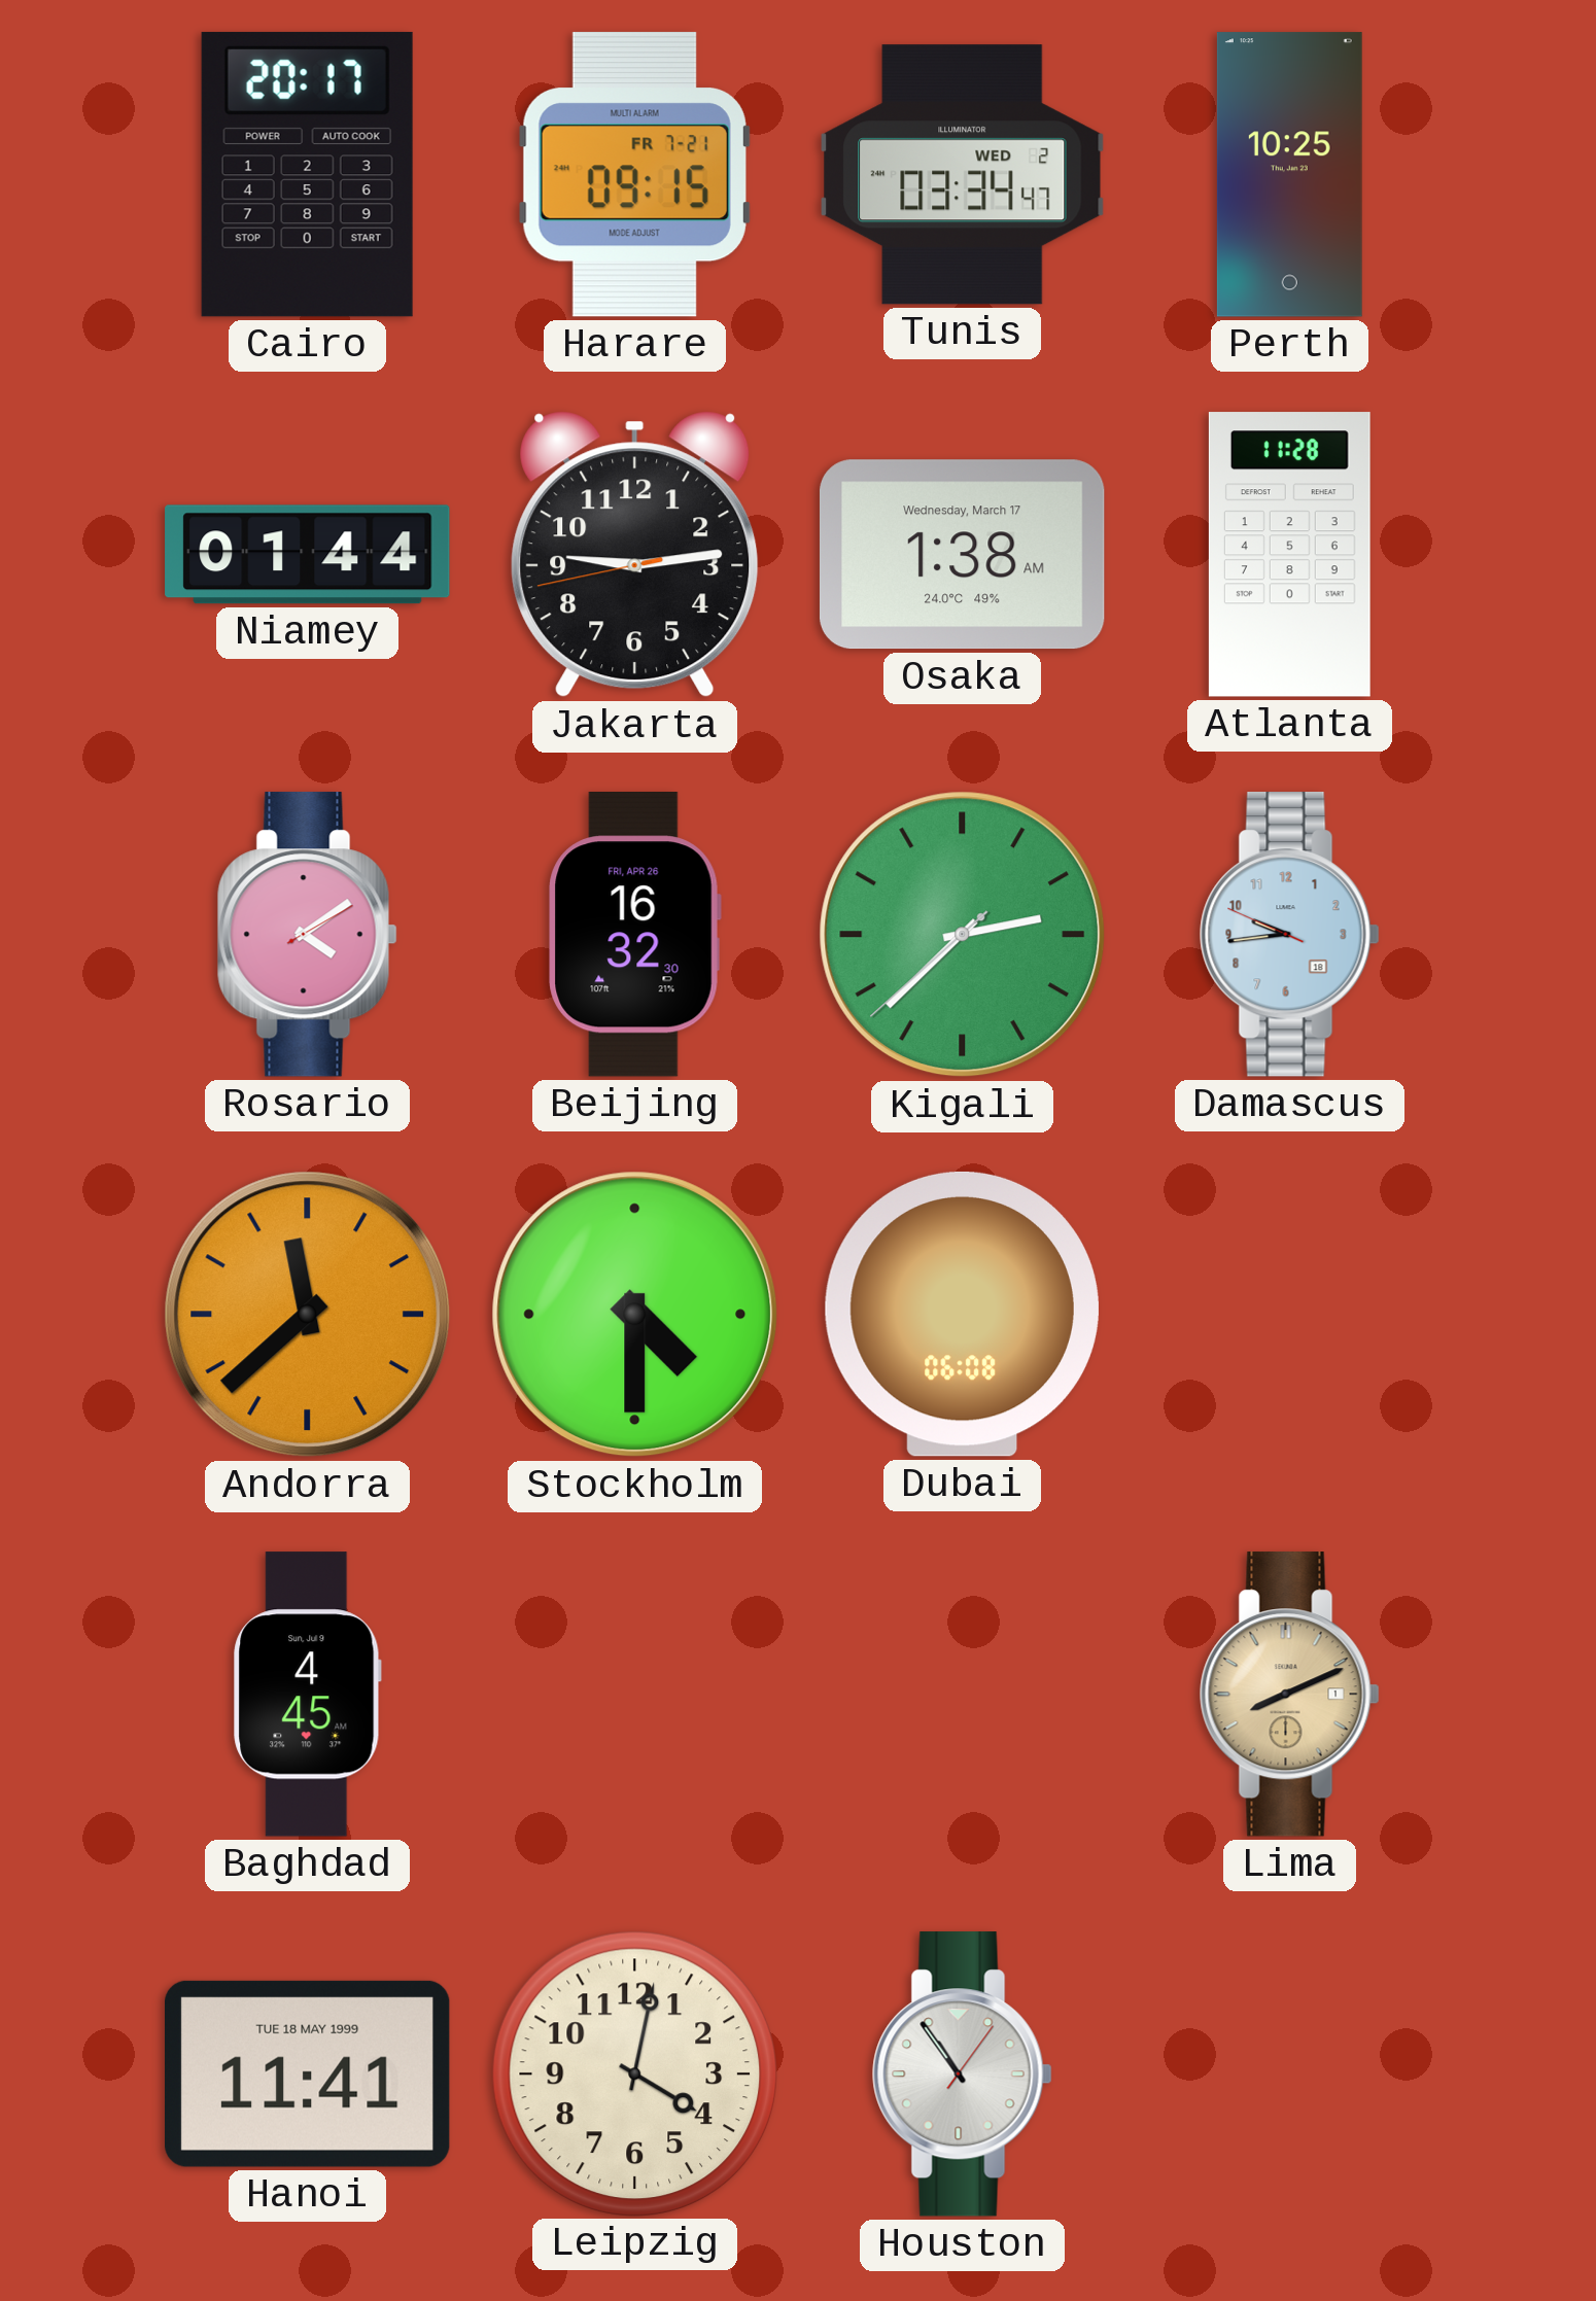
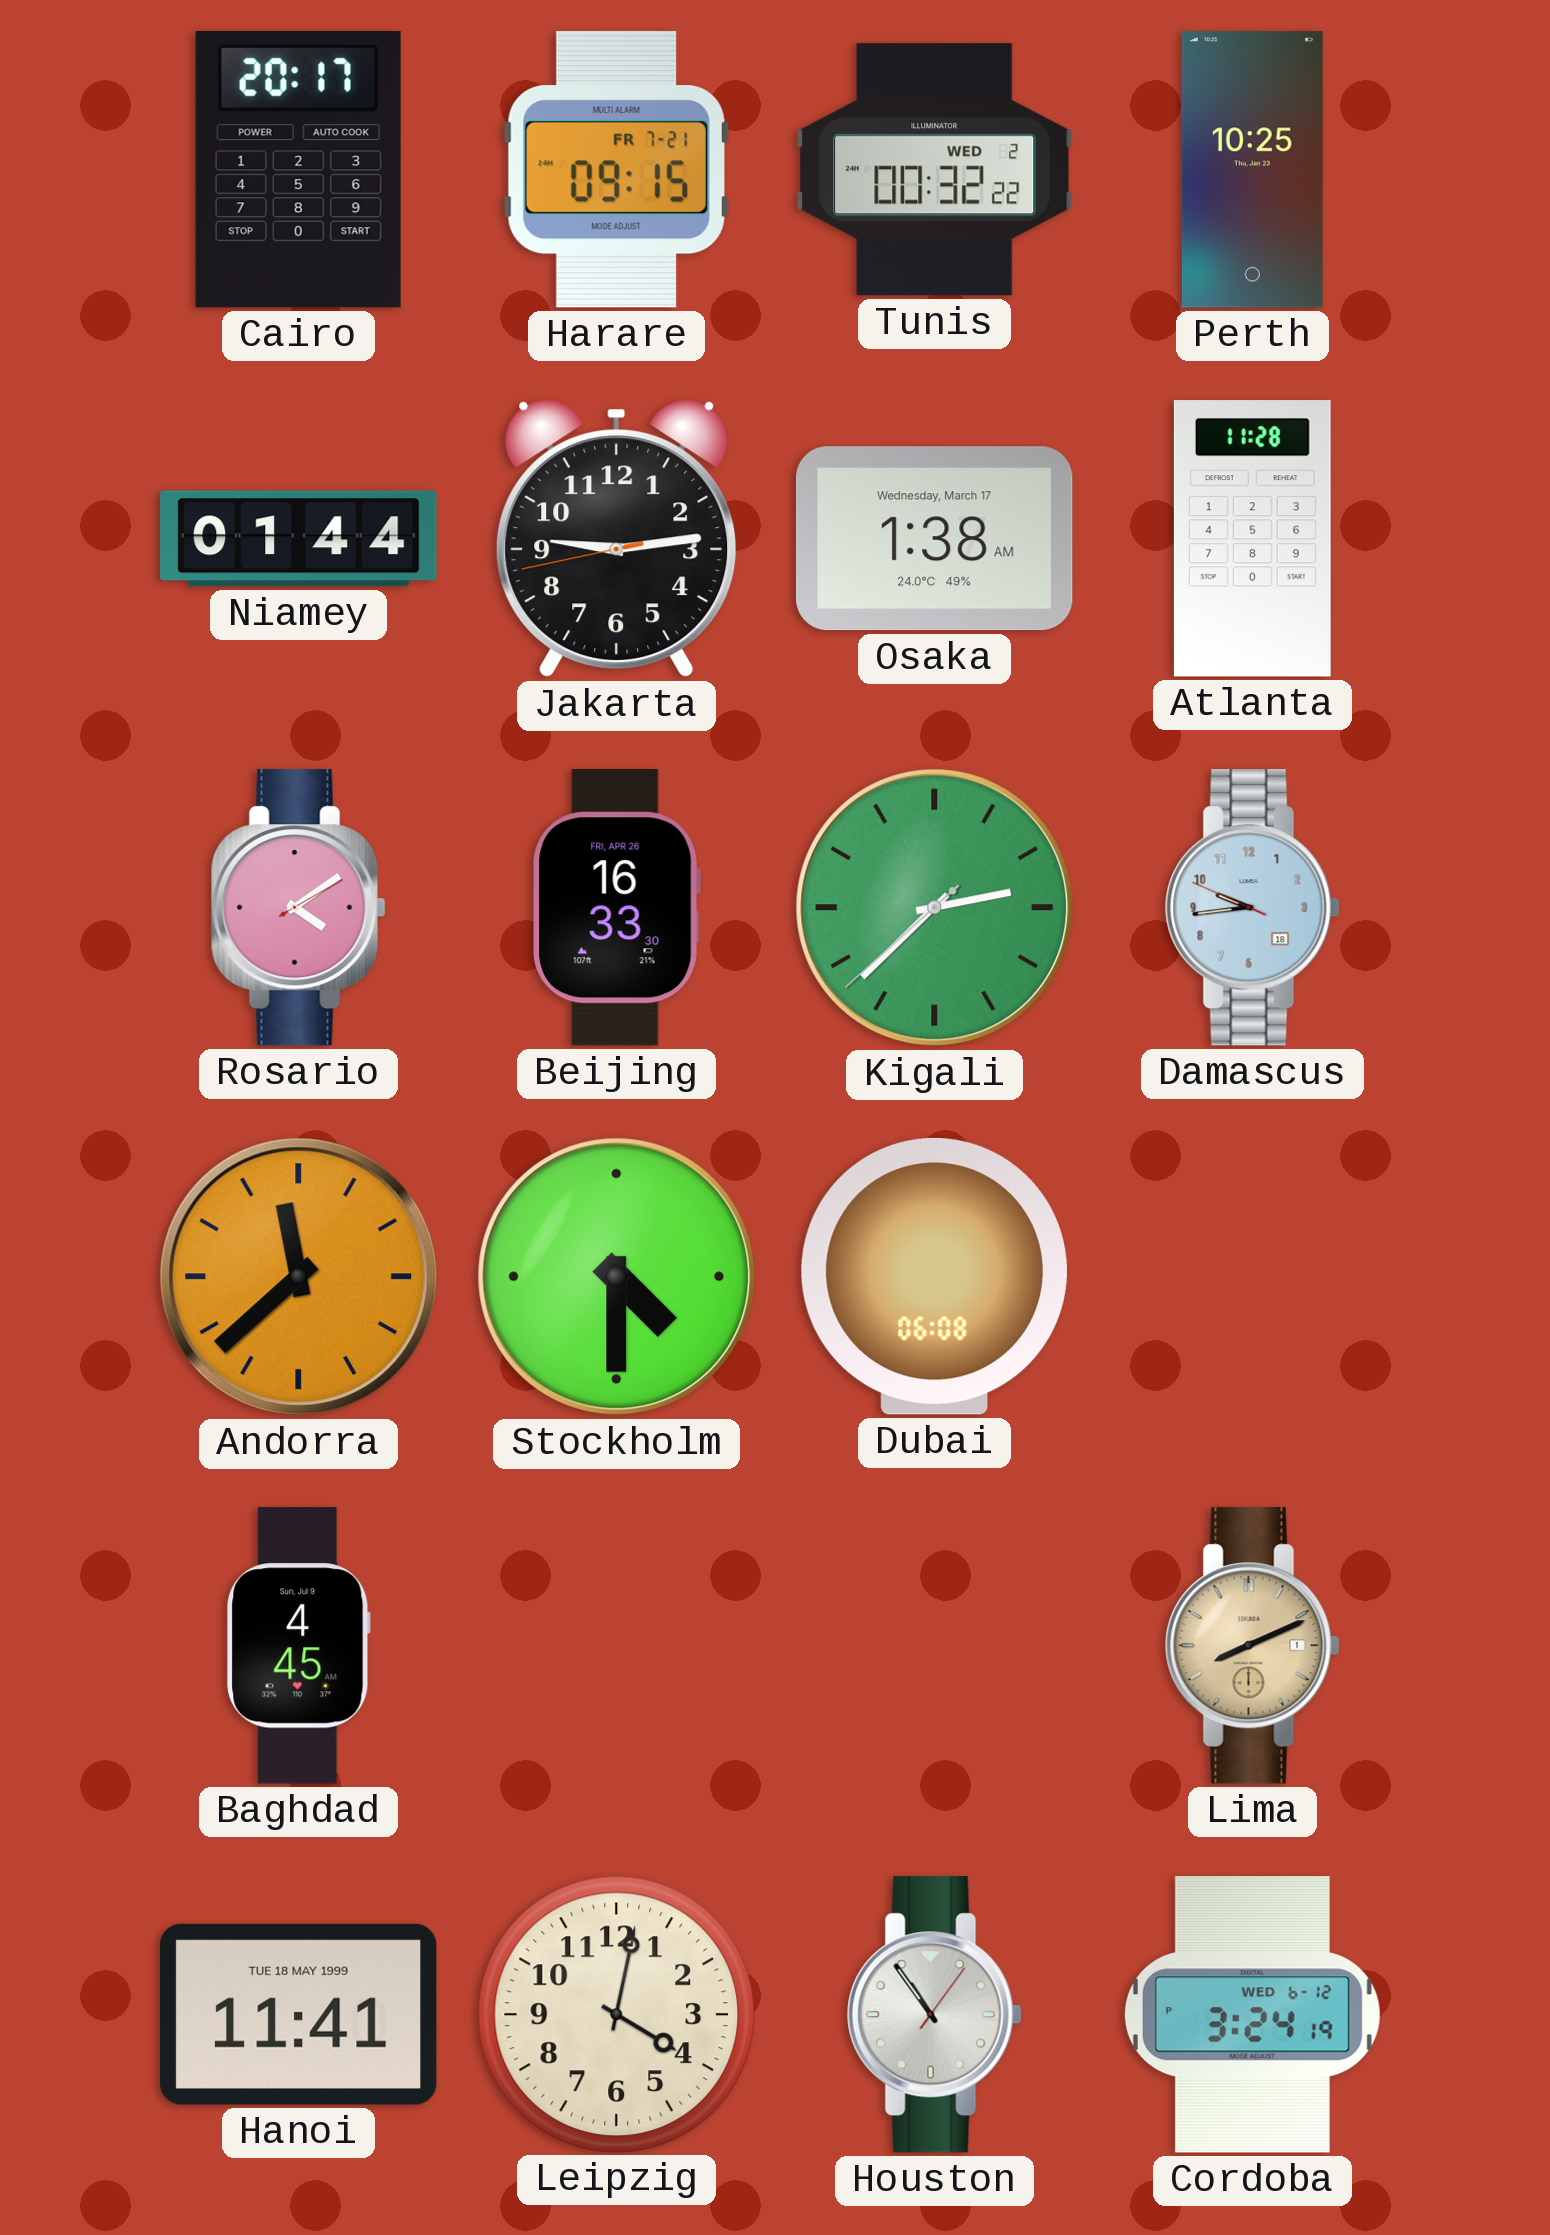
Tunis: 03:34 -> 00:32 (935, 170)
Beijing: 16:32 -> 16:33 (616, 908)
Cordoba: none -> 3:24 (1252, 2015)
